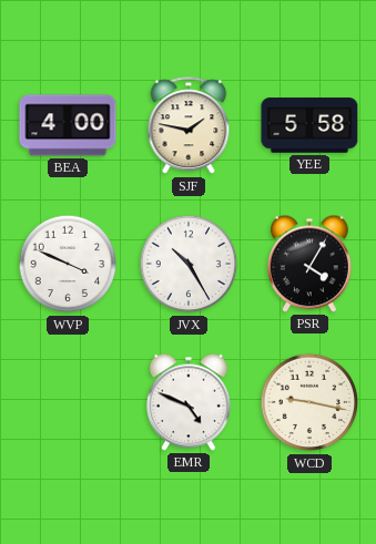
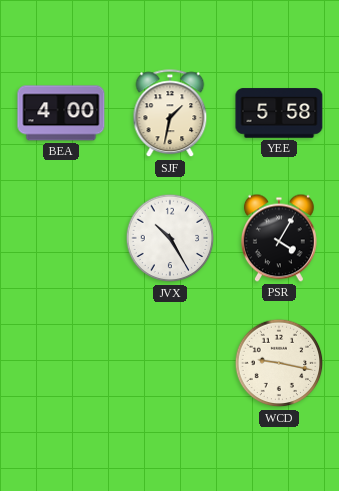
SJF: 1:47 -> 1:32 (170, 114)
WVP: 3:49 -> none (68, 264)
EMR: 4:49 -> none (189, 402)
